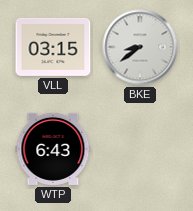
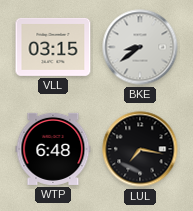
WTP: 6:43 -> 6:48 (53, 149)
LUL: none -> 7:17 (140, 149)
